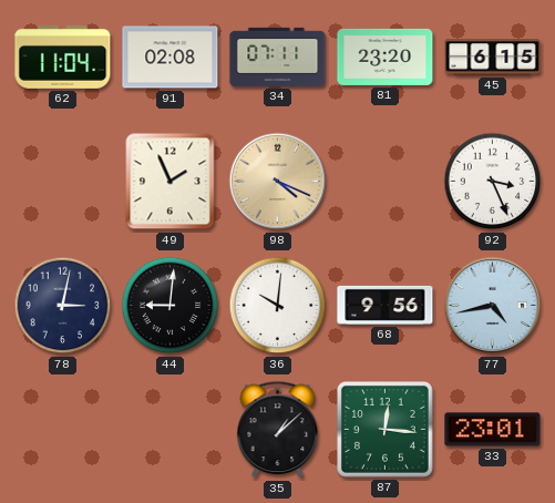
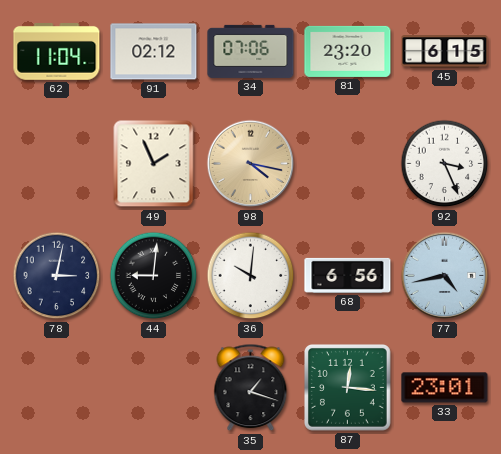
91: 02:08 -> 02:12 (154, 52)
34: 07:11 -> 07:06 (251, 51)
98: 4:19 -> 4:17 (251, 164)
68: 9:56 -> 6:56 (348, 275)
35: 1:08 -> 1:18 (251, 388)
